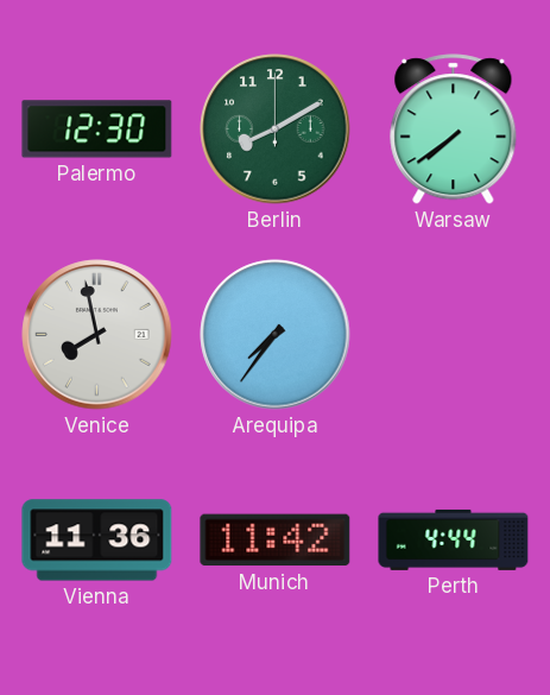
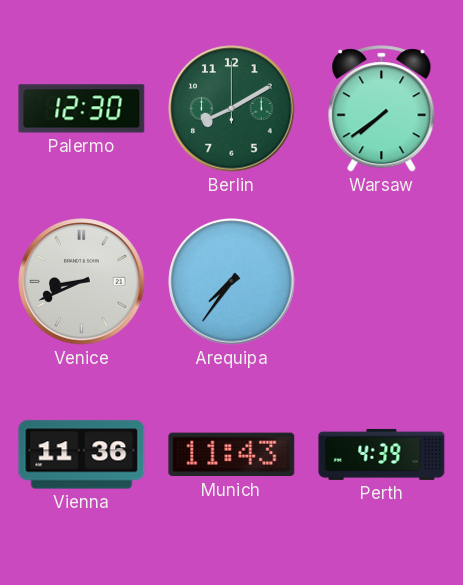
Venice: 7:58 -> 8:41 (82, 282)
Munich: 11:42 -> 11:43 (232, 455)
Perth: 4:44 -> 4:39 (382, 454)
